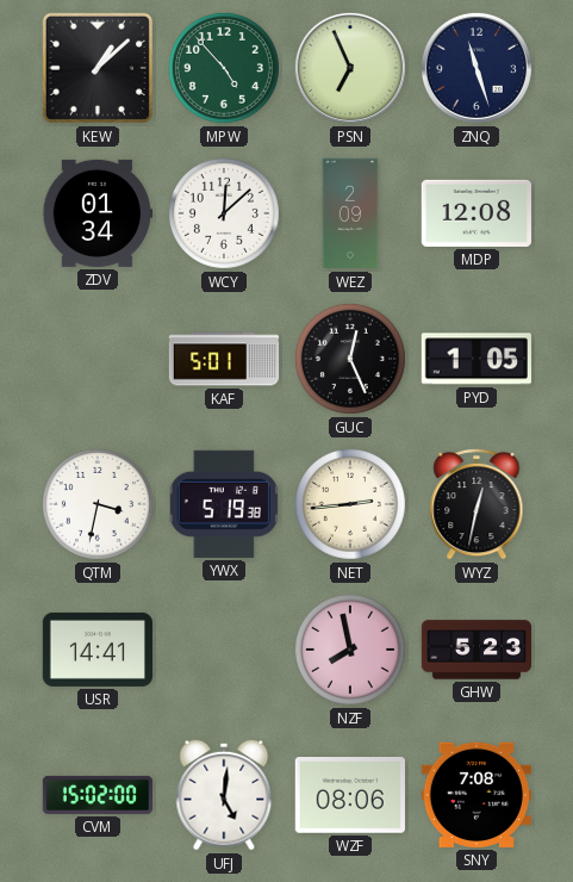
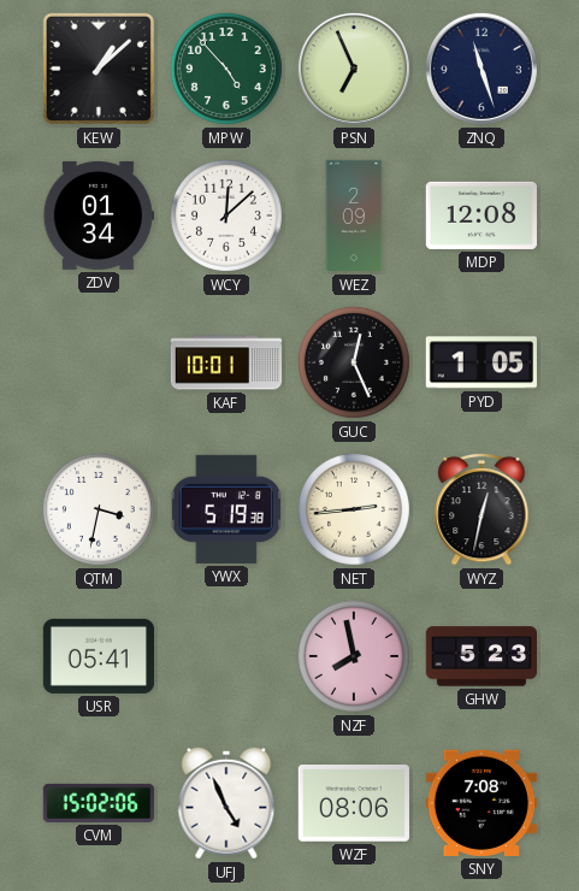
KAF: 5:01 -> 10:01 (226, 362)
USR: 14:41 -> 05:41 (98, 656)
CVM: 15:02:00 -> 15:02:06 (98, 803)
UFJ: 5:01 -> 4:56 (226, 803)
